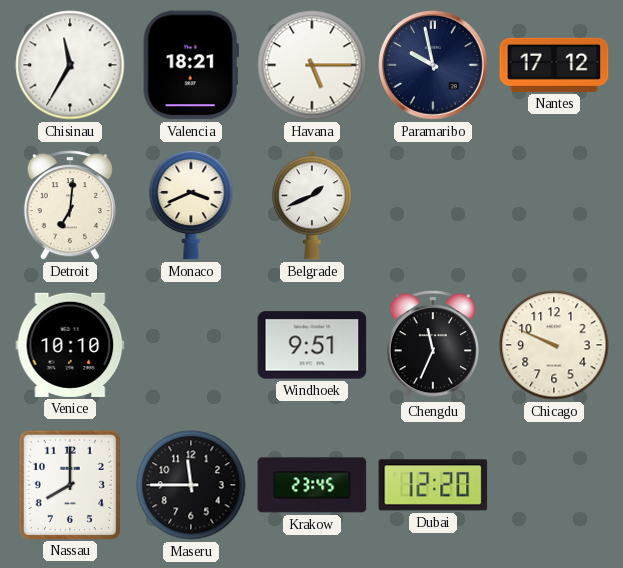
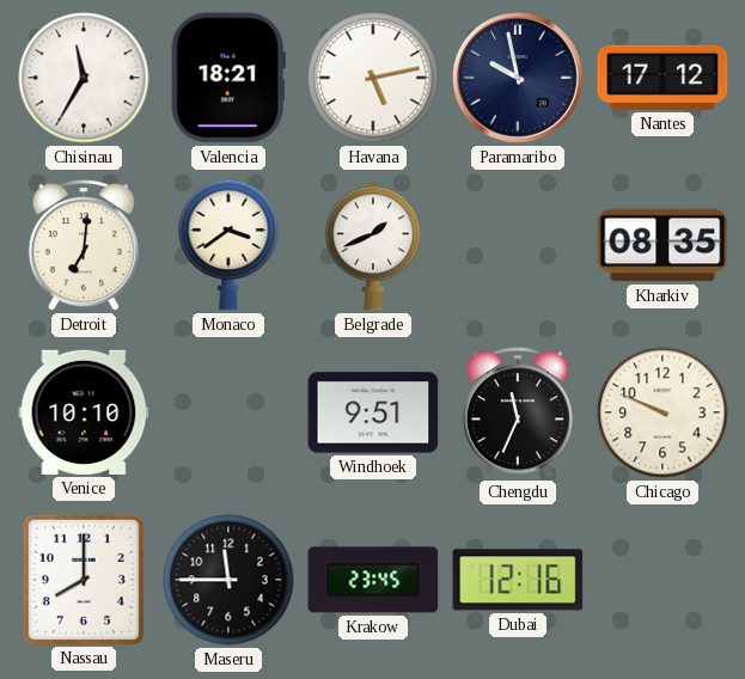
Havana: 5:15 -> 5:13 (373, 78)
Monaco: 3:41 -> 3:39 (228, 245)
Kharkiv: none -> 08:35 (662, 245)
Dubai: 12:20 -> 12:16 (518, 580)
